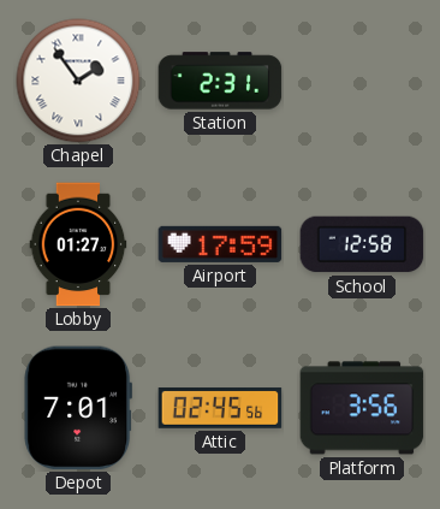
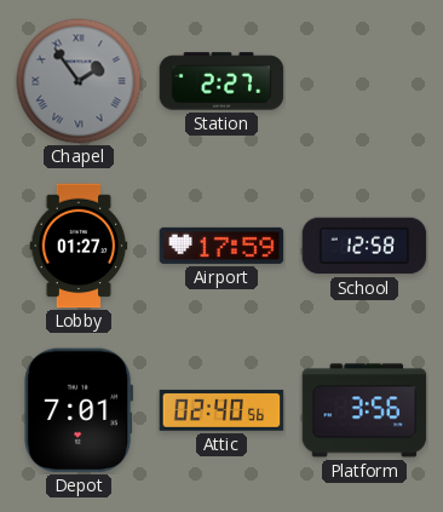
Chapel dial: white -> grey (79, 81)
Station: 2:31 -> 2:27 (221, 81)
Attic: 02:45 -> 02:40 (221, 410)
